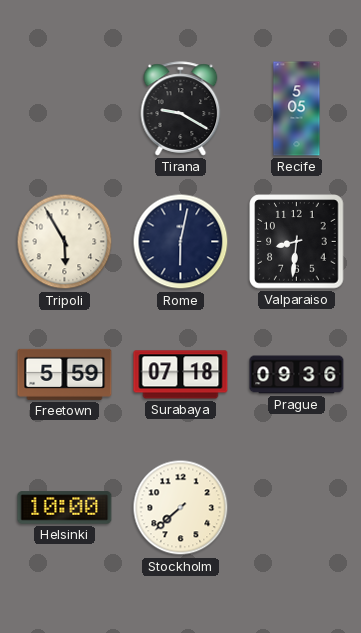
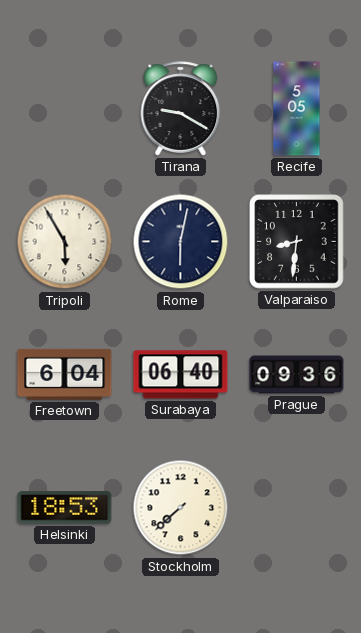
Freetown: 5:59 -> 6:04 (65, 374)
Surabaya: 07:18 -> 06:40 (181, 375)
Helsinki: 10:00 -> 18:53 (65, 508)
